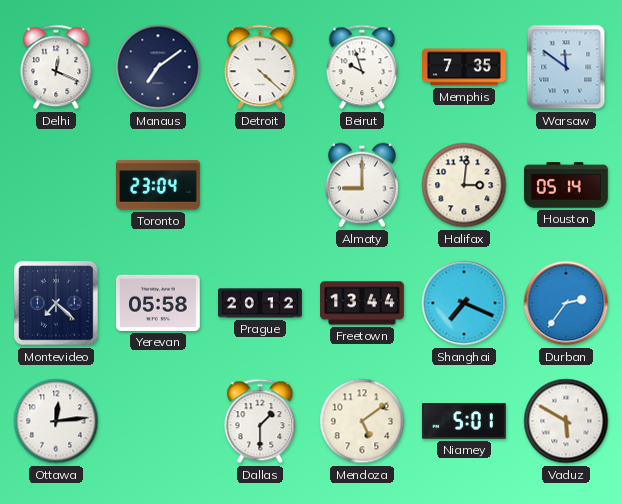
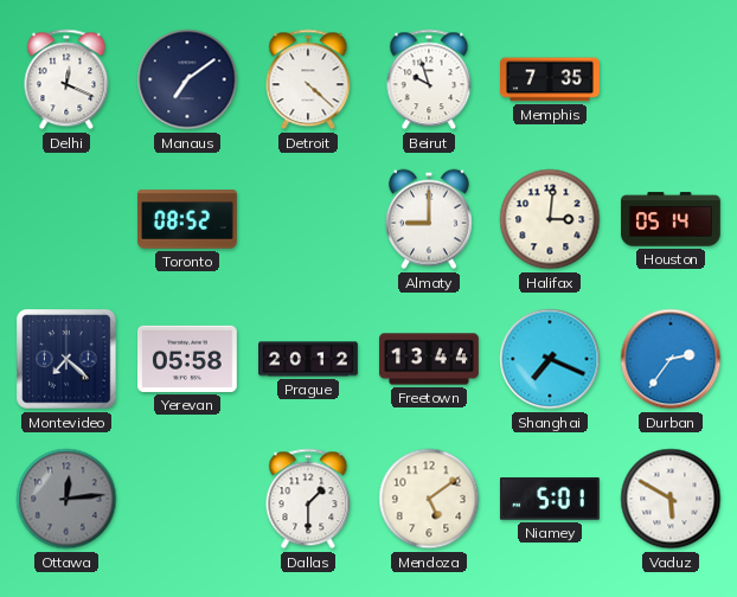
Warsaw: 11:51 -> none (566, 67)
Toronto: 23:04 -> 08:52 (188, 219)
Ottawa dial: white -> grey (66, 499)
